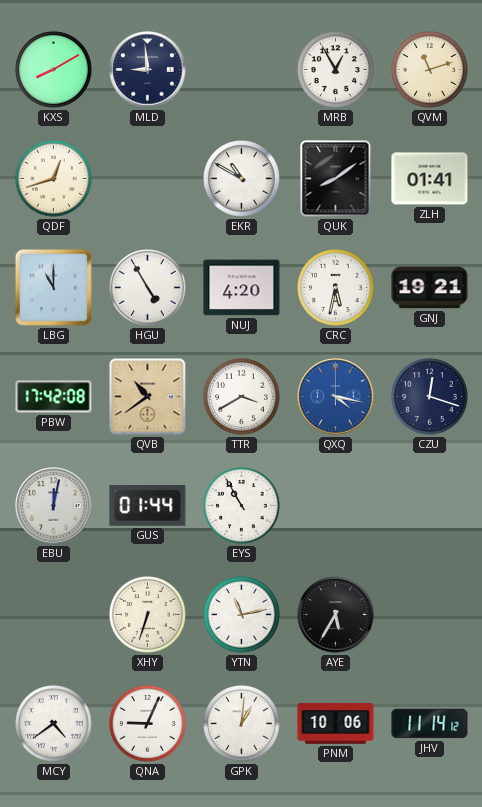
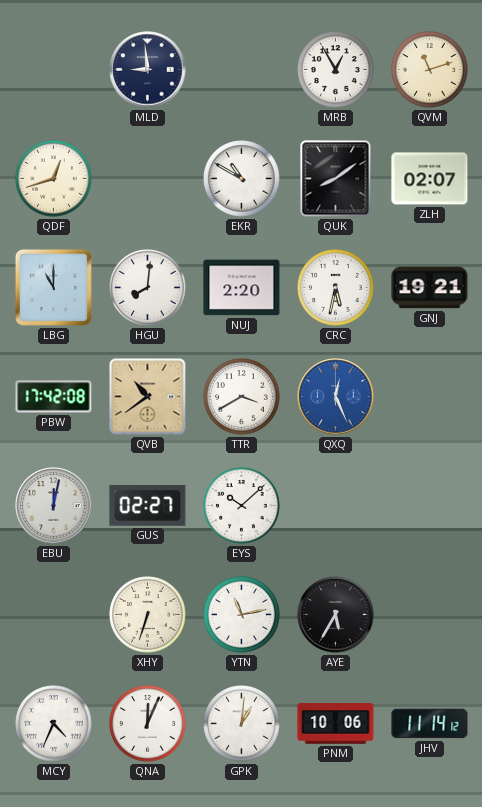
KXS: 8:10 -> none (54, 70)
ZLH: 01:41 -> 02:07 (430, 179)
HGU: 4:55 -> 8:01 (148, 288)
NUJ: 4:20 -> 2:20 (242, 288)
QXQ: 4:17 -> 12:26 (336, 397)
CZU: 12:18 -> none (430, 397)
GUS: 01:44 -> 02:27 (148, 505)
EYS: 10:55 -> 10:08 (242, 506)
MCY: 4:39 -> 4:34 (54, 724)
QNA: 9:04 -> 12:04 (148, 724)
